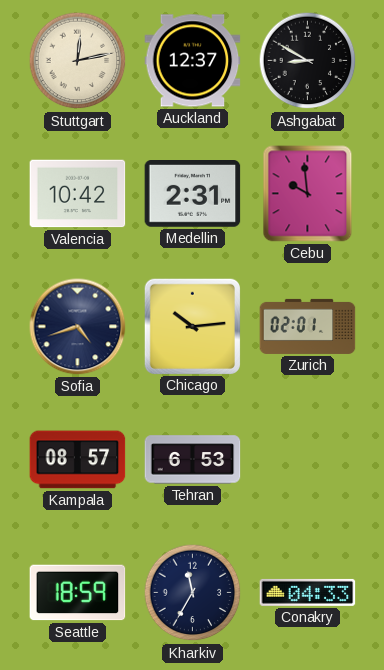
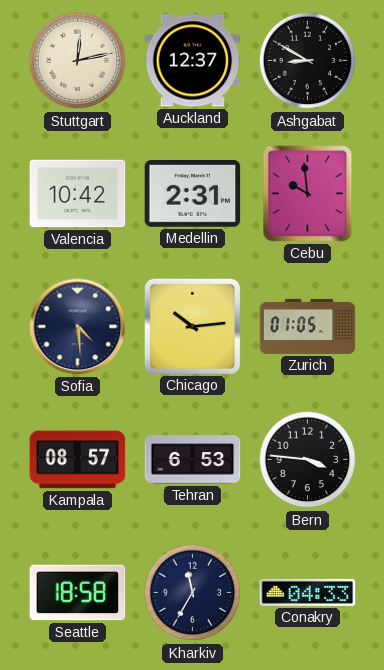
Sofia: 4:42 -> 4:29 (78, 327)
Zurich: 02:01 -> 01:05 (308, 326)
Bern: none -> 3:46 (308, 460)
Seattle: 18:59 -> 18:58 (78, 593)
